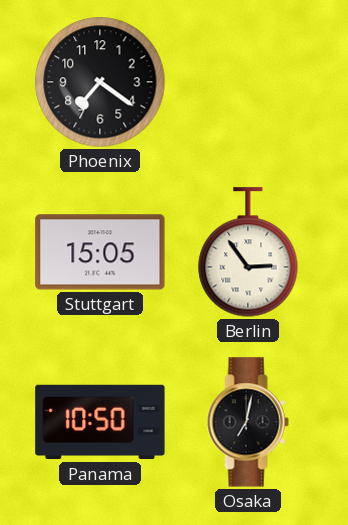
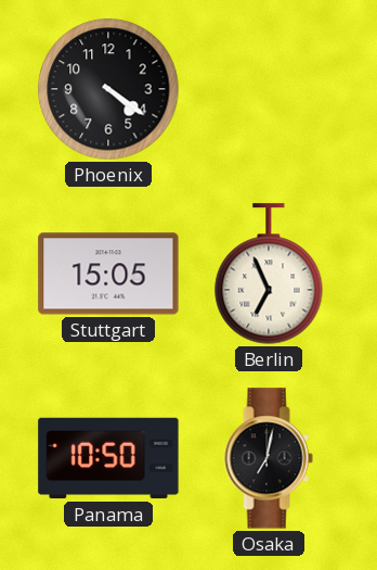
Phoenix: 7:21 -> 4:21 (108, 89)
Berlin: 2:54 -> 6:56 (269, 274)
